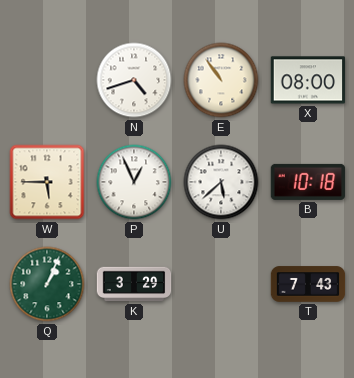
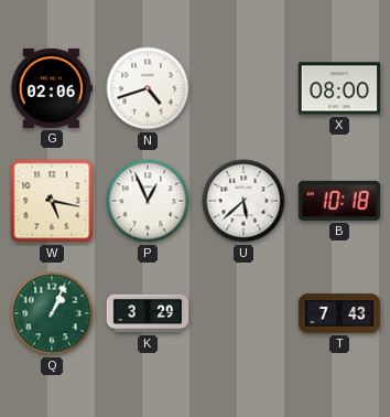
G: none -> 02:06 (52, 88)
E: 10:54 -> none (221, 80)
W: 5:45 -> 5:17 (52, 201)
